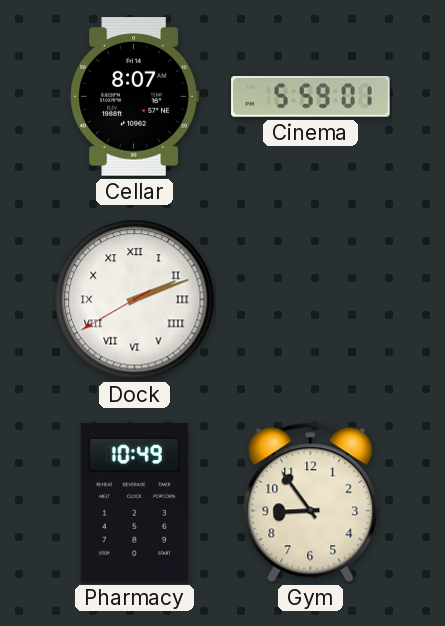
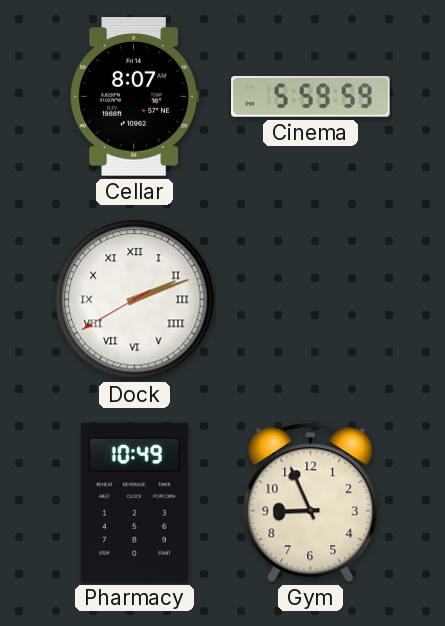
Cinema: 5:59:01 -> 5:59:59 (311, 97)
Gym: 8:54 -> 8:56 (311, 503)
